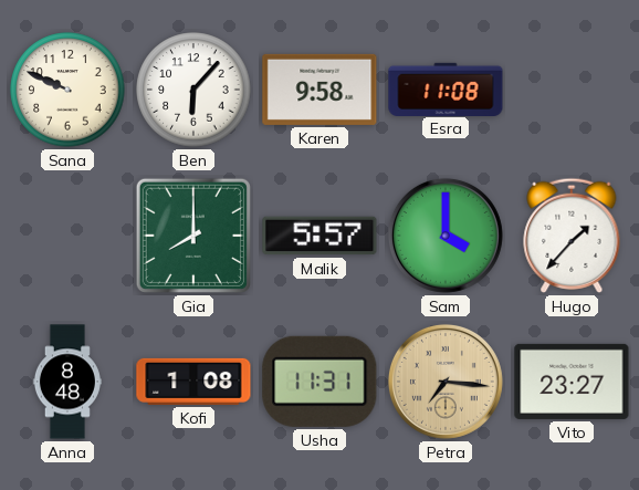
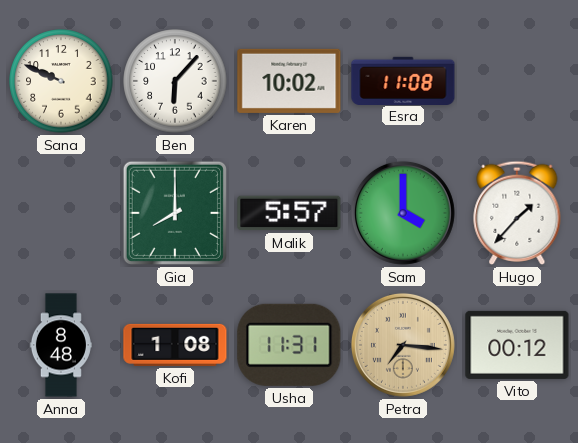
Karen: 9:58 -> 10:02 (289, 81)
Vito: 23:27 -> 00:12 (517, 345)
